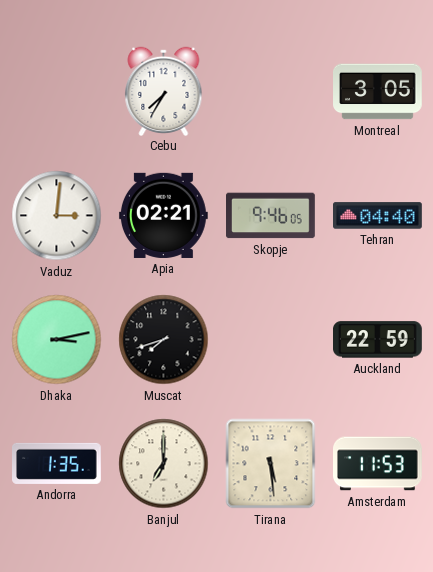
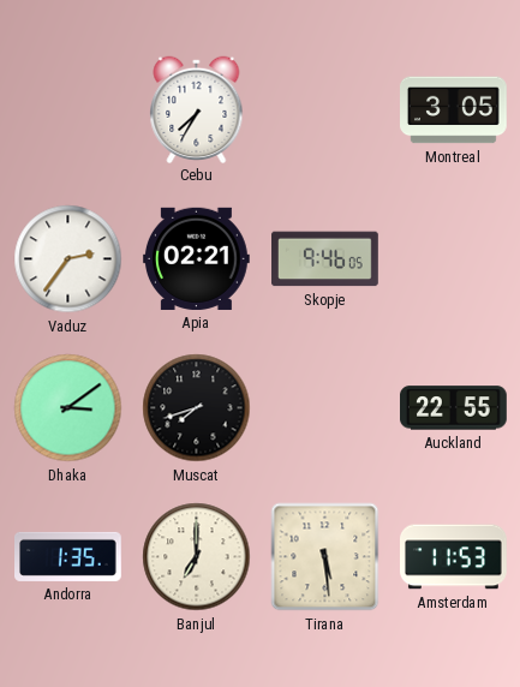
Vaduz: 3:01 -> 2:36 (68, 259)
Tehran: 04:40 -> none (378, 216)
Dhaka: 3:13 -> 3:09 (68, 408)
Auckland: 22:59 -> 22:55 (454, 408)
